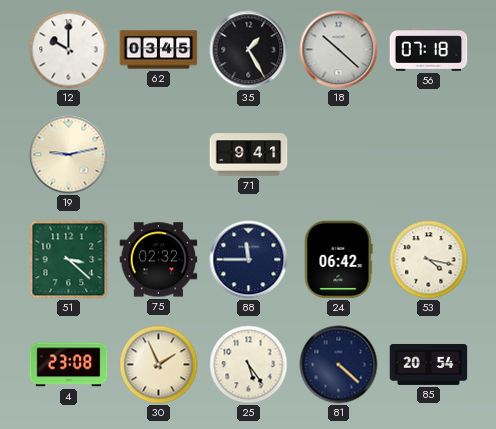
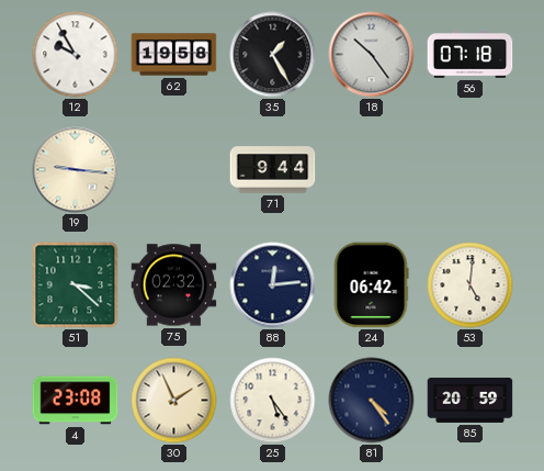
12: 10:00 -> 9:55 (76, 55)
62: 03:45 -> 19:58 (174, 55)
18: 10:22 -> 10:24 (372, 55)
19: 9:13 -> 9:16 (76, 170)
71: 9:41 -> 9:44 (273, 170)
88: 11:45 -> 12:14 (273, 285)
53: 4:17 -> 5:01 (471, 285)
81: 4:22 -> 4:24 (372, 401)
85: 20:54 -> 20:59 (471, 400)
